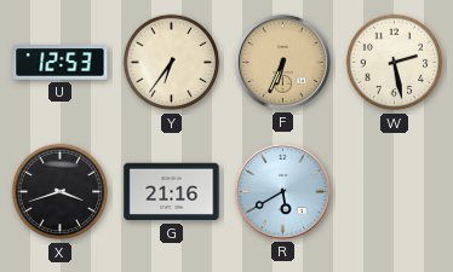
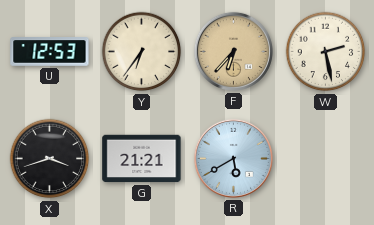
F: 6:34 -> 6:37 (233, 51)
G: 21:16 -> 21:21 (142, 159)
